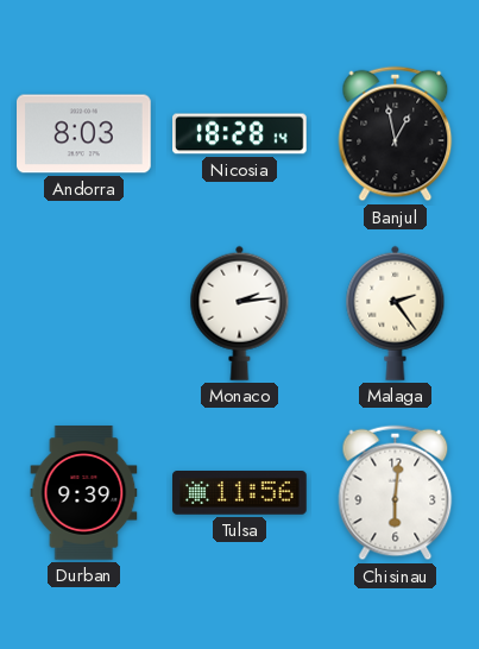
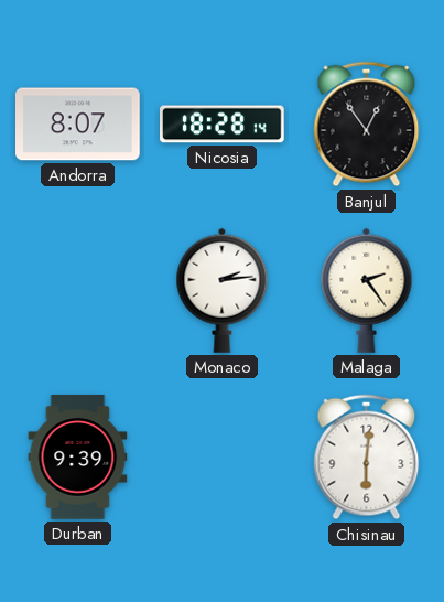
Andorra: 8:03 -> 8:07 (78, 125)
Banjul: 12:58 -> 12:54 (367, 125)
Tulsa: 11:56 -> none (240, 493)
